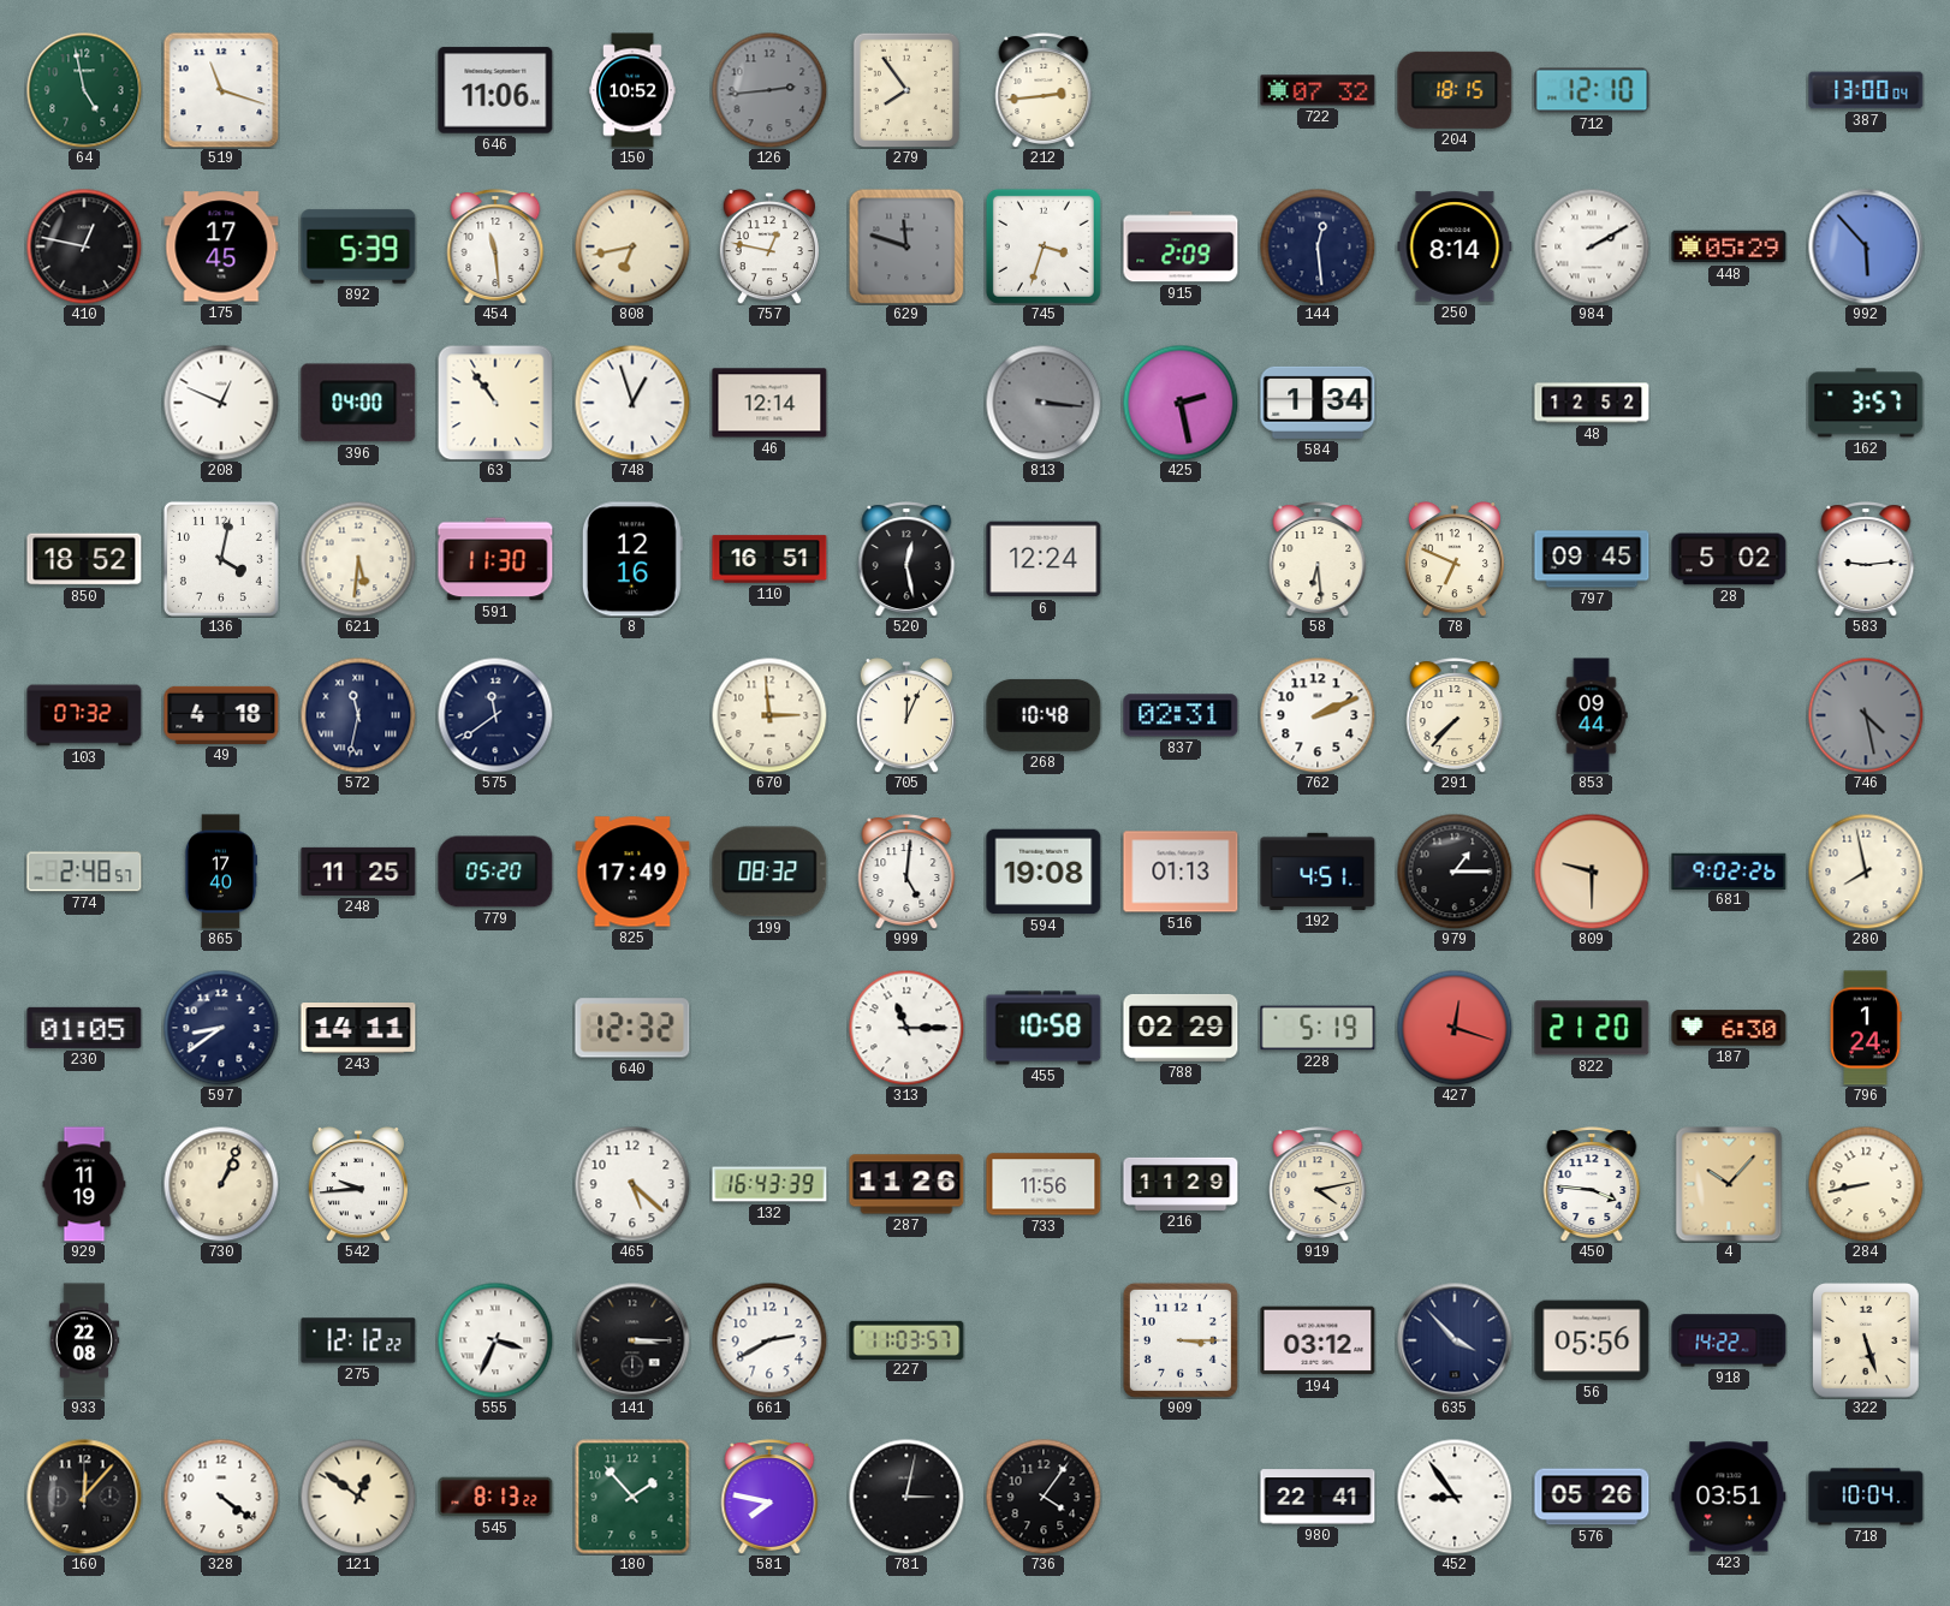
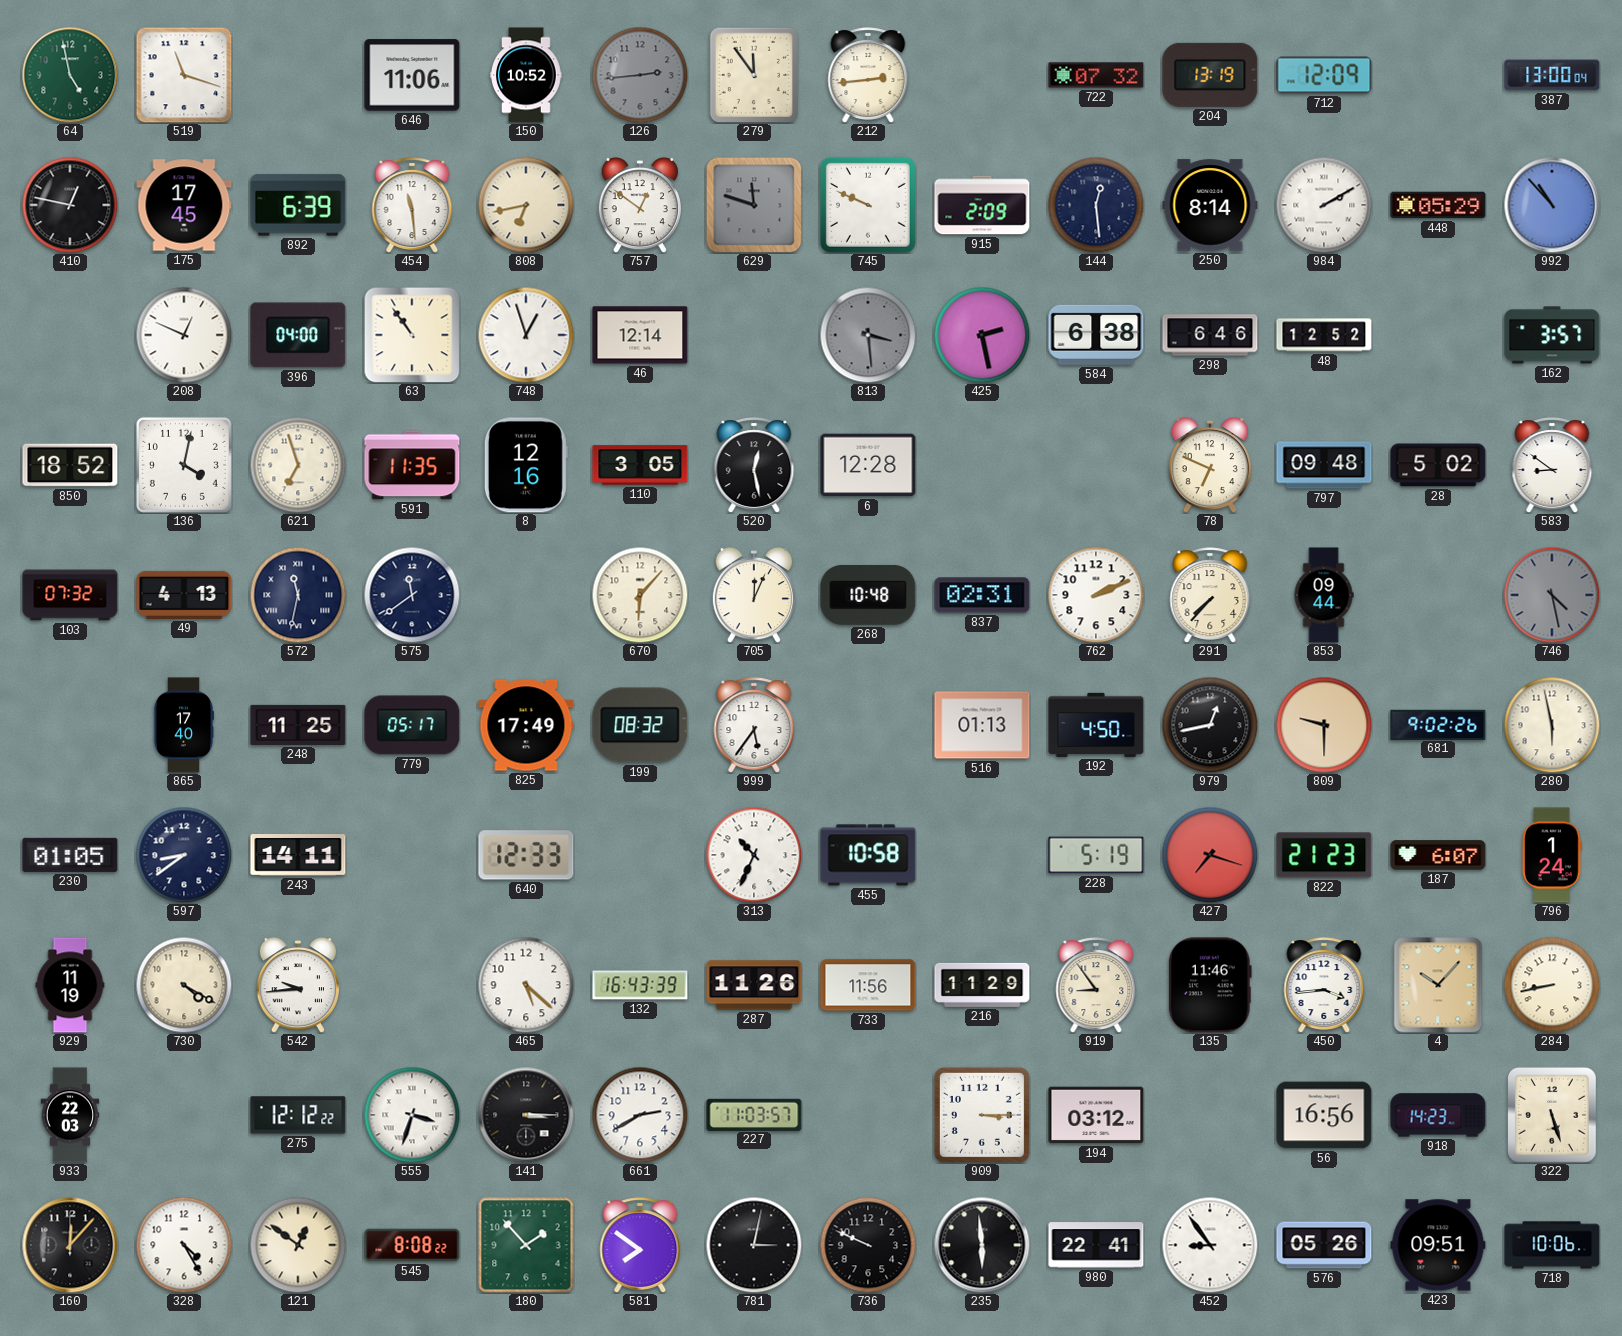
279: 7:54 -> 11:54 (753, 74)
204: 18:15 -> 13:19 (1210, 75)
712: 12:10 -> 12:09 (1324, 75)
892: 5:39 -> 6:39 (298, 205)
757: 12:47 -> 12:51 (640, 206)
745: 3:33 -> 9:49 (868, 205)
992: 5:53 -> 10:53 (1552, 205)
813: 3:16 -> 3:29 (868, 335)
584: 1:34 -> 6:38 (1096, 335)
298: none -> 6:46 (1210, 335)
621: 5:31 -> 6:57 (298, 465)
591: 11:30 -> 11:35 (412, 465)
110: 16:51 -> 3:05 (640, 465)
6: 12:24 -> 12:28 (868, 465)
58: 6:29 -> none (1318, 559)
797: 09:45 -> 09:48 (1324, 465)
583: 9:14 -> 8:51 (1552, 465)
49: 4:18 -> 4:13 (184, 595)
670: 2:59 -> 6:07 (640, 595)
774: 2:48 -> none (84, 872)
779: 05:20 -> 05:17 (412, 725)
999: 5:01 -> 5:36 (754, 725)
594: 19:08 -> none (1044, 872)
192: 4:51 -> 4:50 (1096, 725)
979: 1:15 -> 12:43 (1210, 725)
280: 7:58 -> 5:58 (1552, 725)
640: 12:32 -> 12:33 (526, 855)
313: 11:15 -> 10:34 (754, 855)
788: 02:29 -> none (1181, 1028)
427: 12:18 -> 7:18 (1210, 855)
822: 21:20 -> 21:23 (1324, 855)
187: 6:30 -> 6:07 (1438, 855)
730: 1:04 -> 4:20 (184, 985)
919: 4:13 -> 8:54 (1096, 985)
135: none -> 11:46 (1210, 985)
450: 3:46 -> 3:44 (1324, 985)
933: 22:08 -> 22:03 (70, 1115)
555: 3:34 -> 3:33 (412, 1115)
635: 3:53 -> none (1455, 1340)
56: 05:56 -> 16:56 (1324, 1115)
918: 14:22 -> 14:23 (1438, 1115)
328: 4:21 -> 4:25 (184, 1245)
545: 8:13 -> 8:08 (412, 1245)
581: 7:47 -> 7:51 (640, 1245)
736: 4:06 -> 9:49 (868, 1245)
235: none -> 5:59 (982, 1245)
423: 03:51 -> 09:51 (1438, 1245)
718: 10:04 -> 10:06 (1552, 1245)
